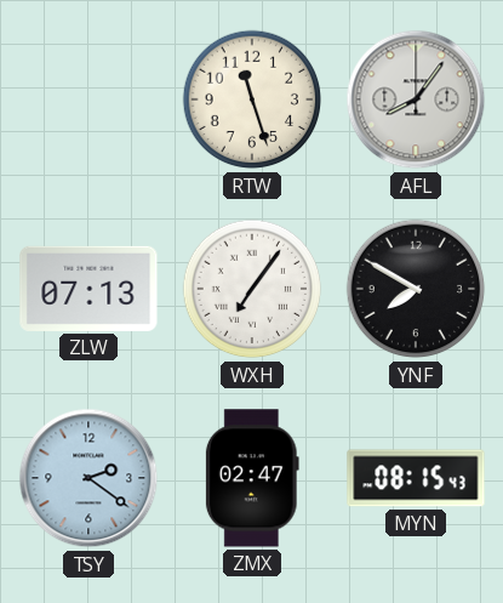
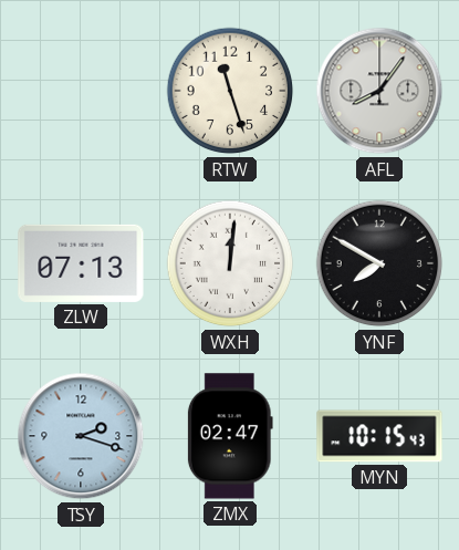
WXH: 7:06 -> 12:01 (230, 263)
TSY: 2:21 -> 2:18 (81, 436)
MYN: 08:15 -> 10:15 (379, 436)
